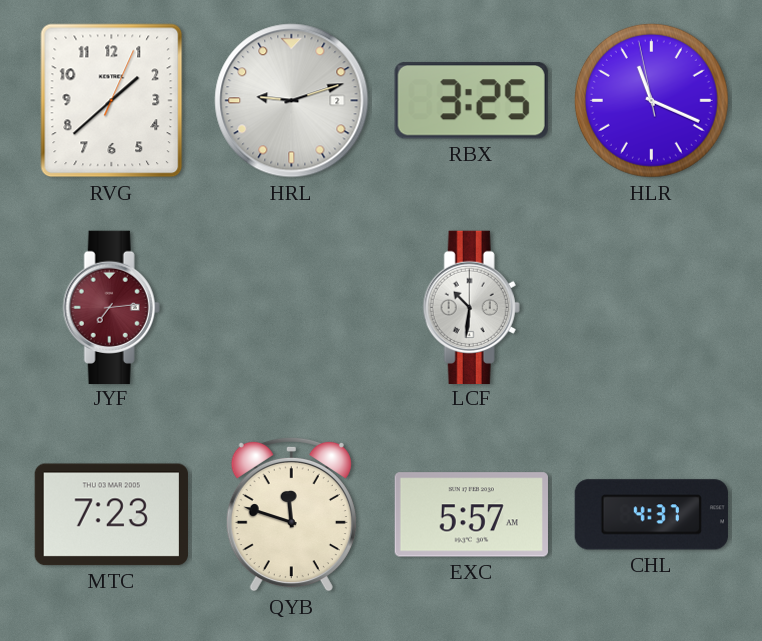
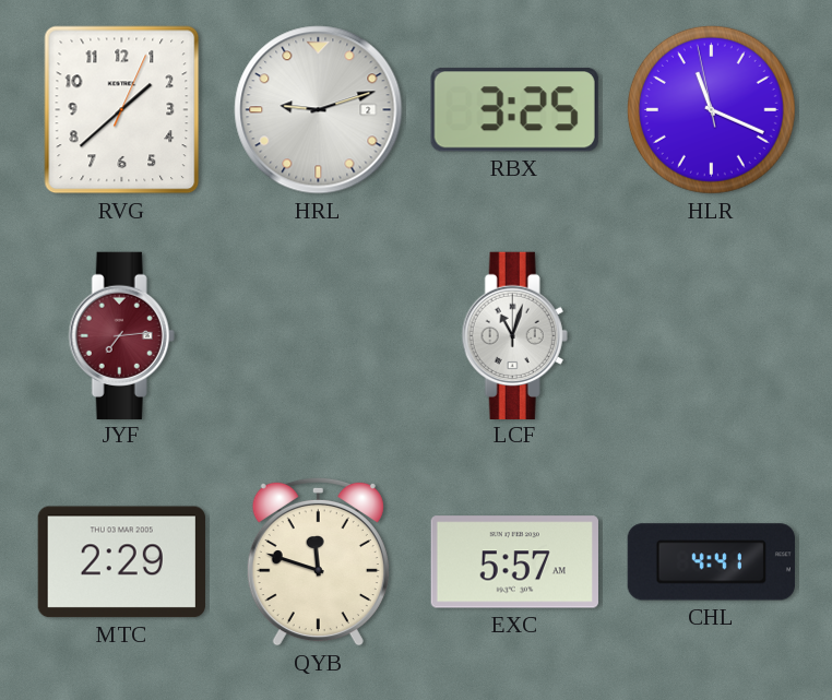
LCF: 10:31 -> 11:03 (514, 335)
MTC: 7:23 -> 2:29 (121, 562)
CHL: 4:37 -> 4:41 (711, 562)
